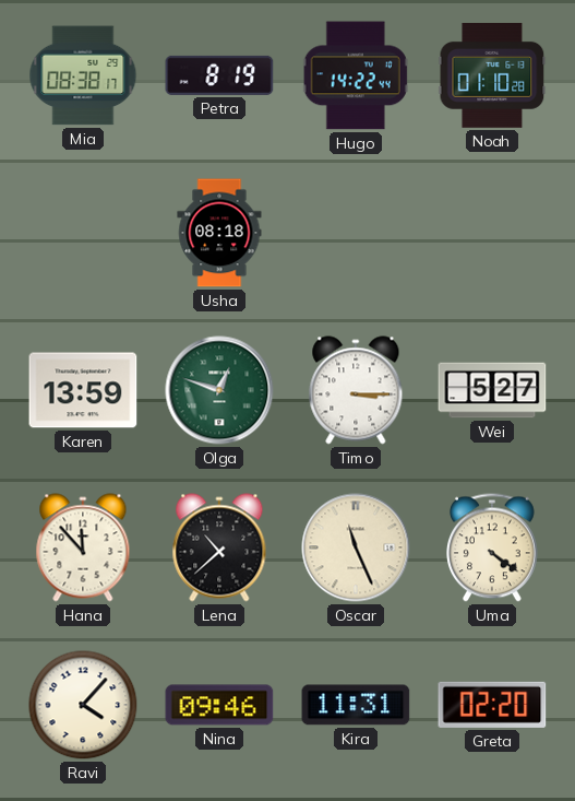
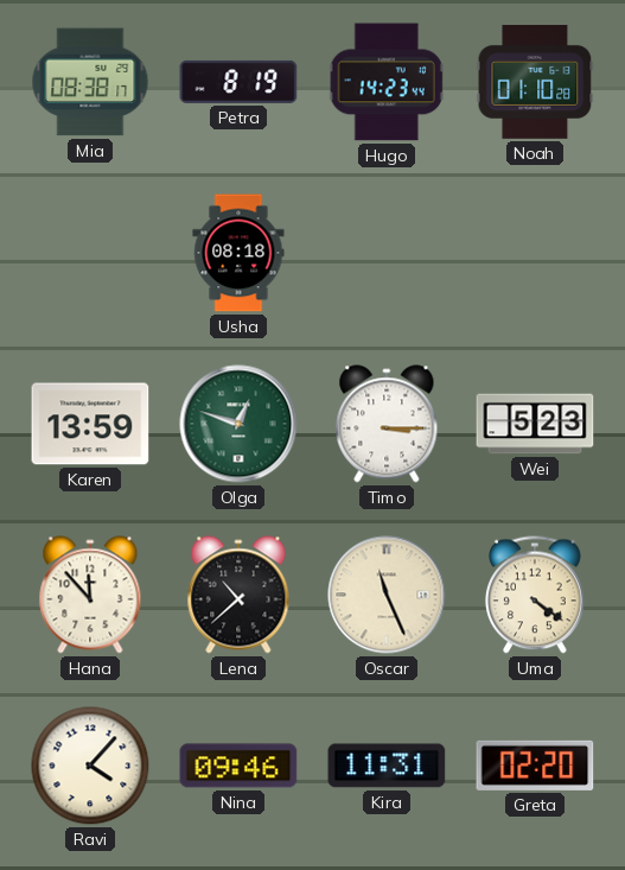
Hugo: 14:22 -> 14:23 (387, 82)
Wei: 5:27 -> 5:23 (535, 424)
